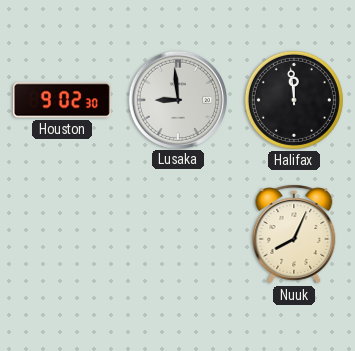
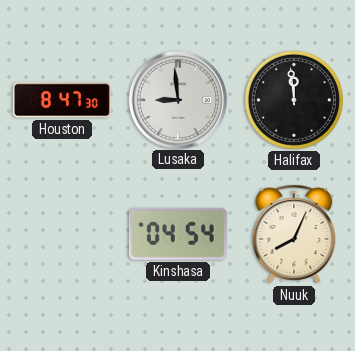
Houston: 9:02 -> 8:47 (62, 100)
Kinshasa: none -> 04:54 (178, 234)
